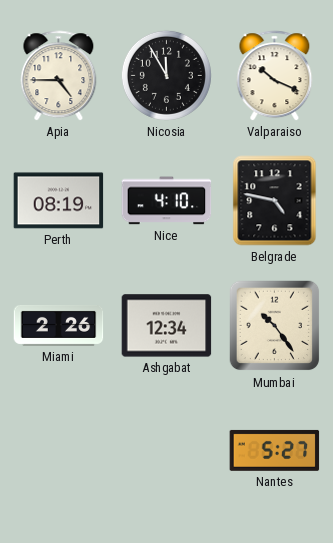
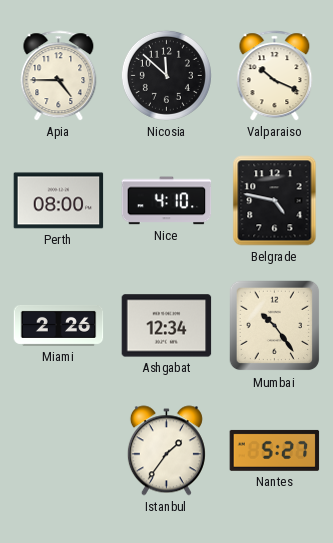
Nicosia: 11:55 -> 11:52 (166, 75)
Perth: 08:19 -> 08:00 (59, 201)
Istanbul: none -> 1:36 (166, 451)
